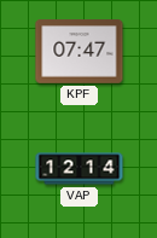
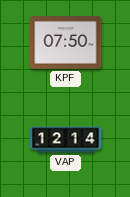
KPF: 07:47 -> 07:50 (66, 43)
